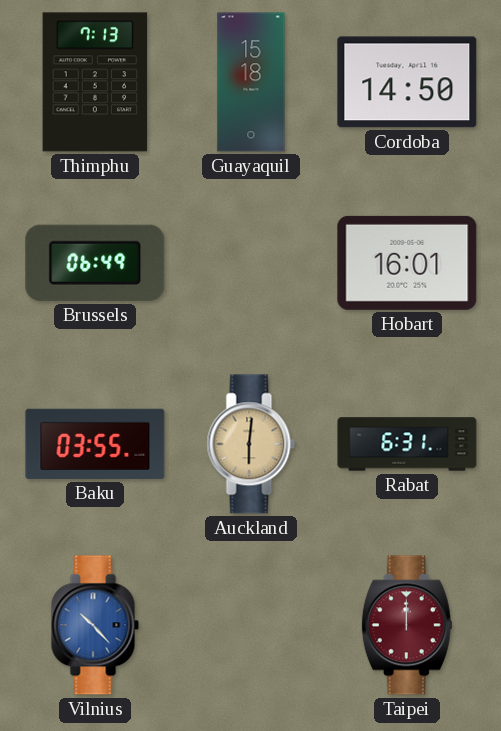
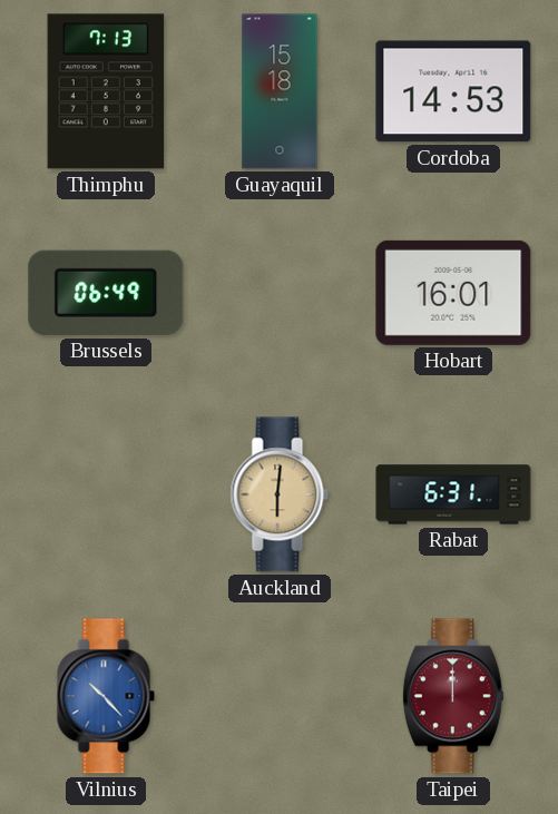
Cordoba: 14:50 -> 14:53 (453, 91)
Baku: 03:55 -> none (95, 444)
